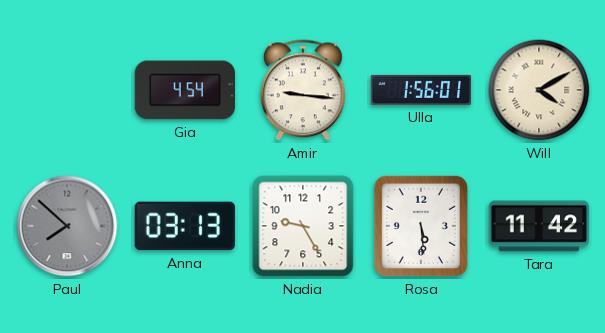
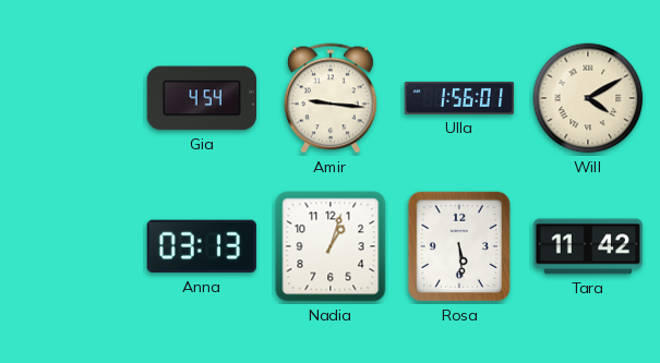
Paul: 7:52 -> none (67, 226)
Nadia: 9:25 -> 1:03 (331, 246)
